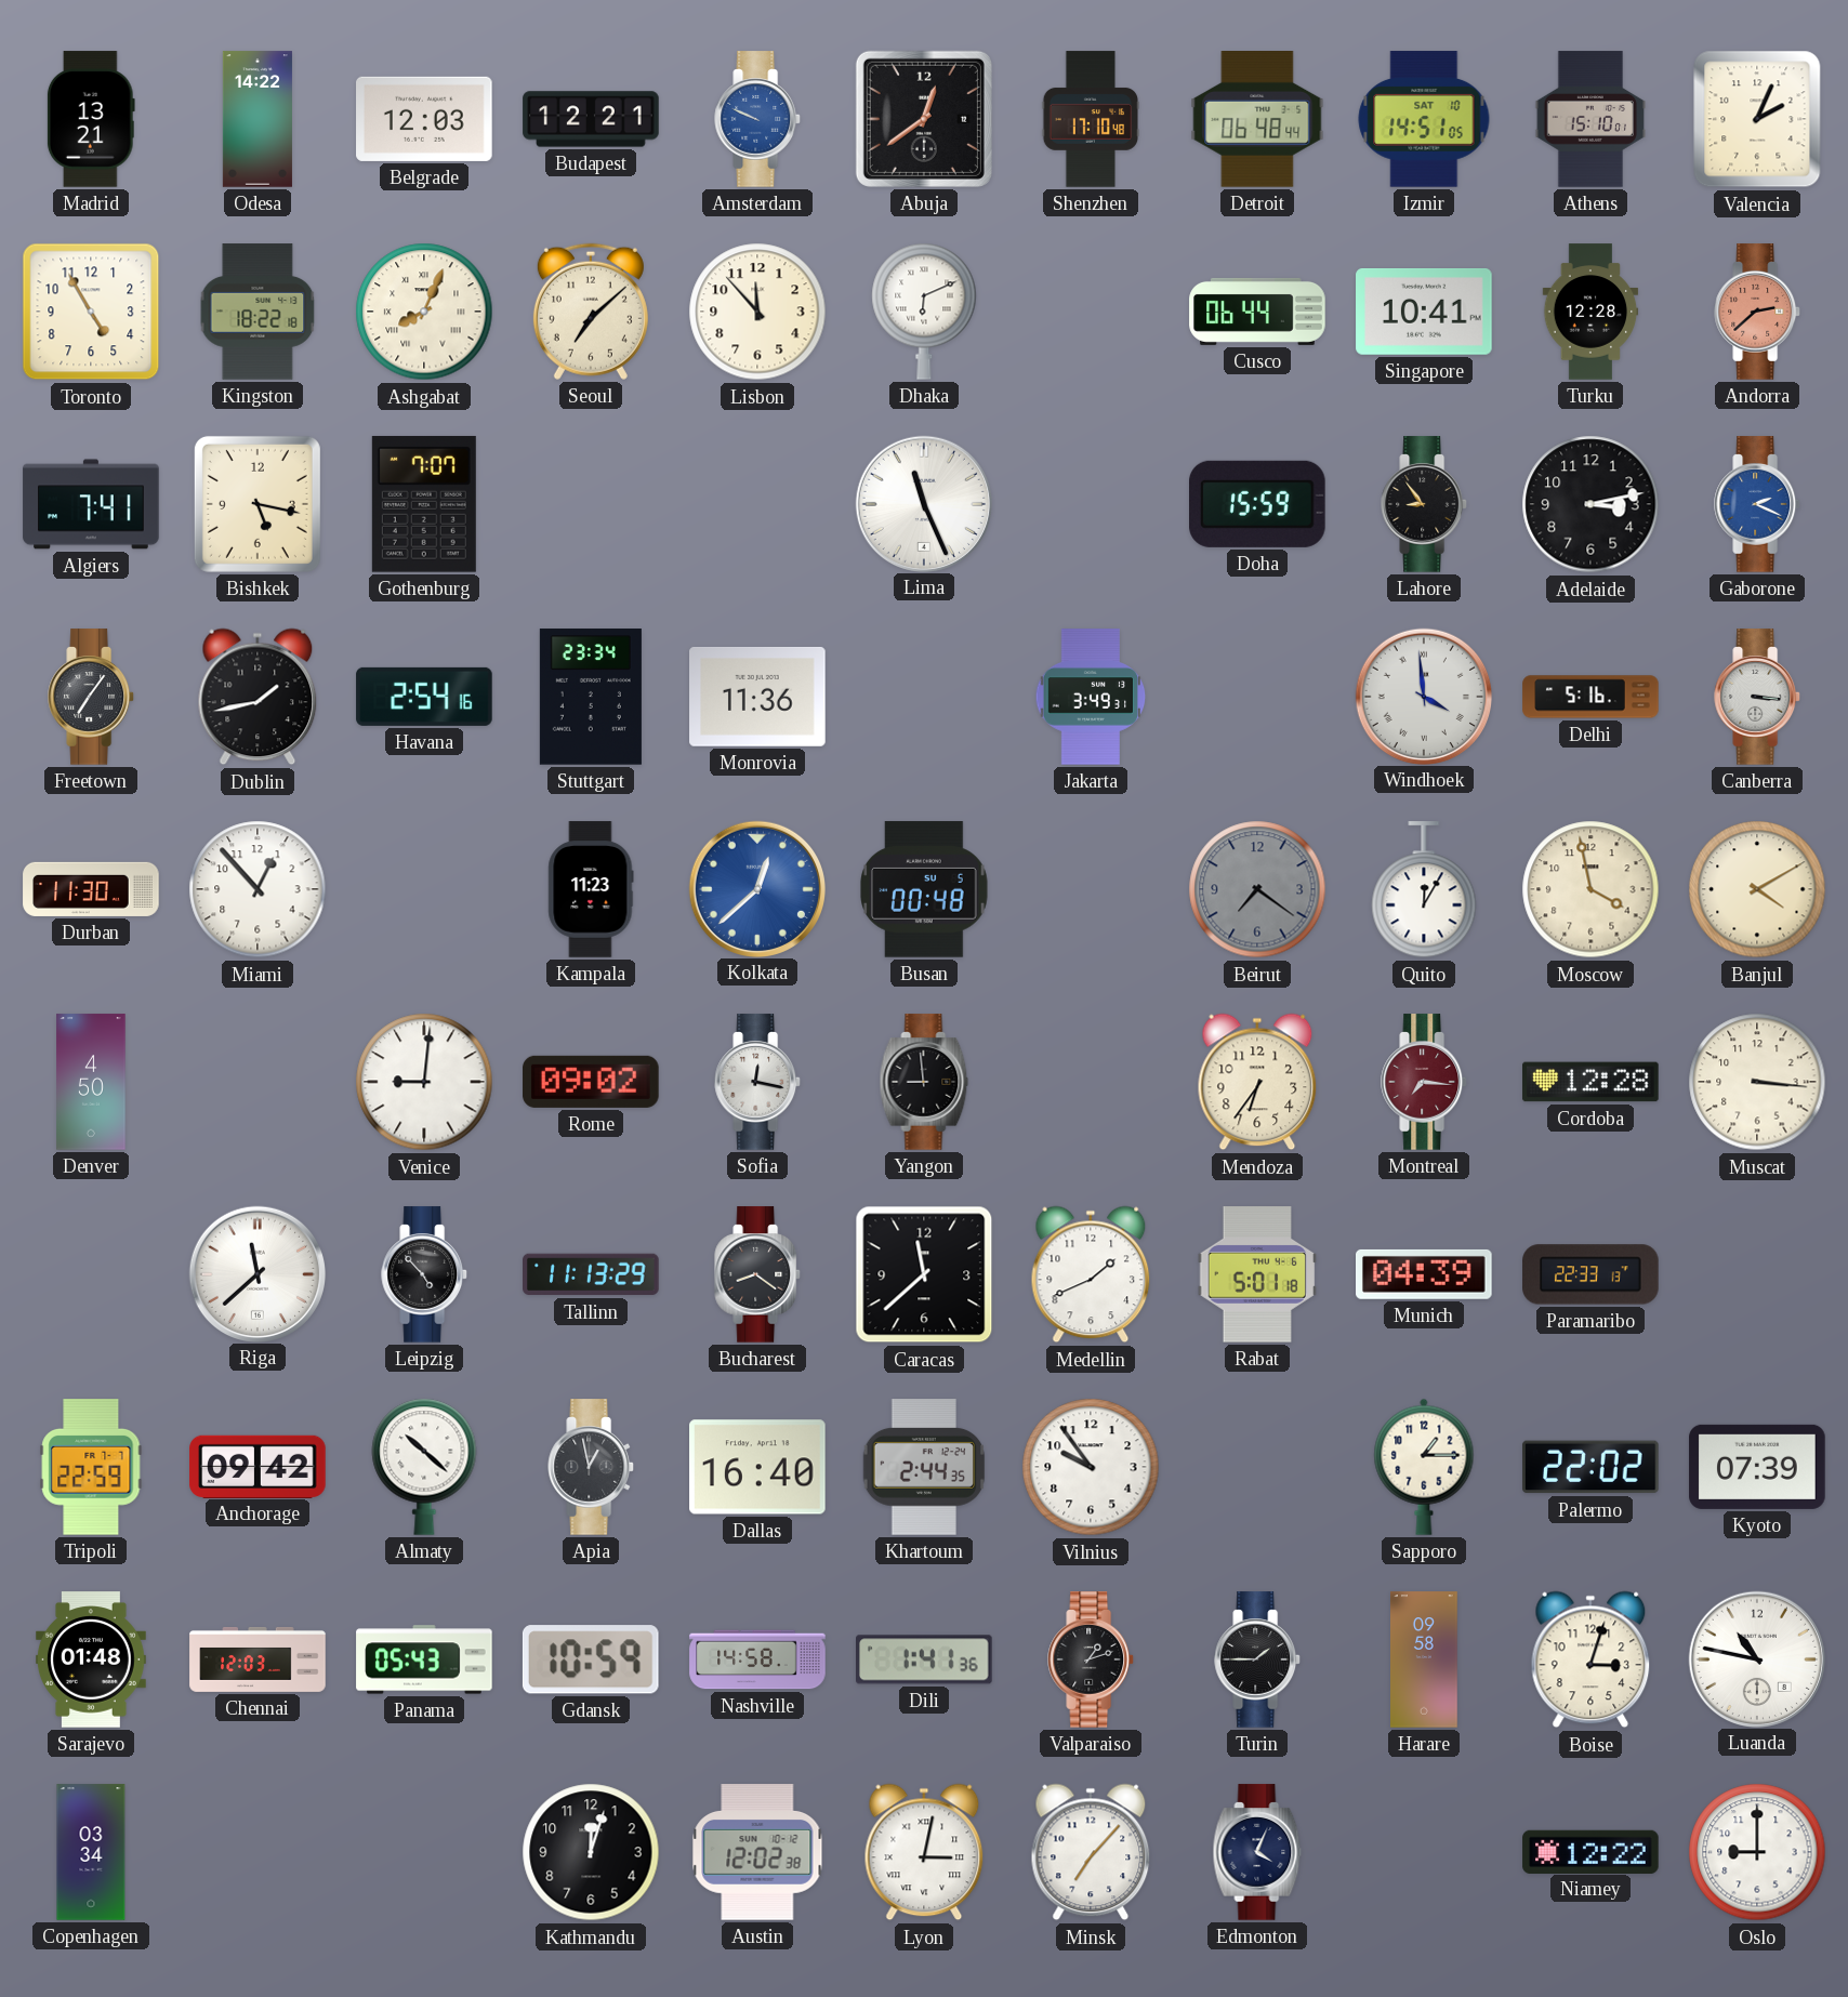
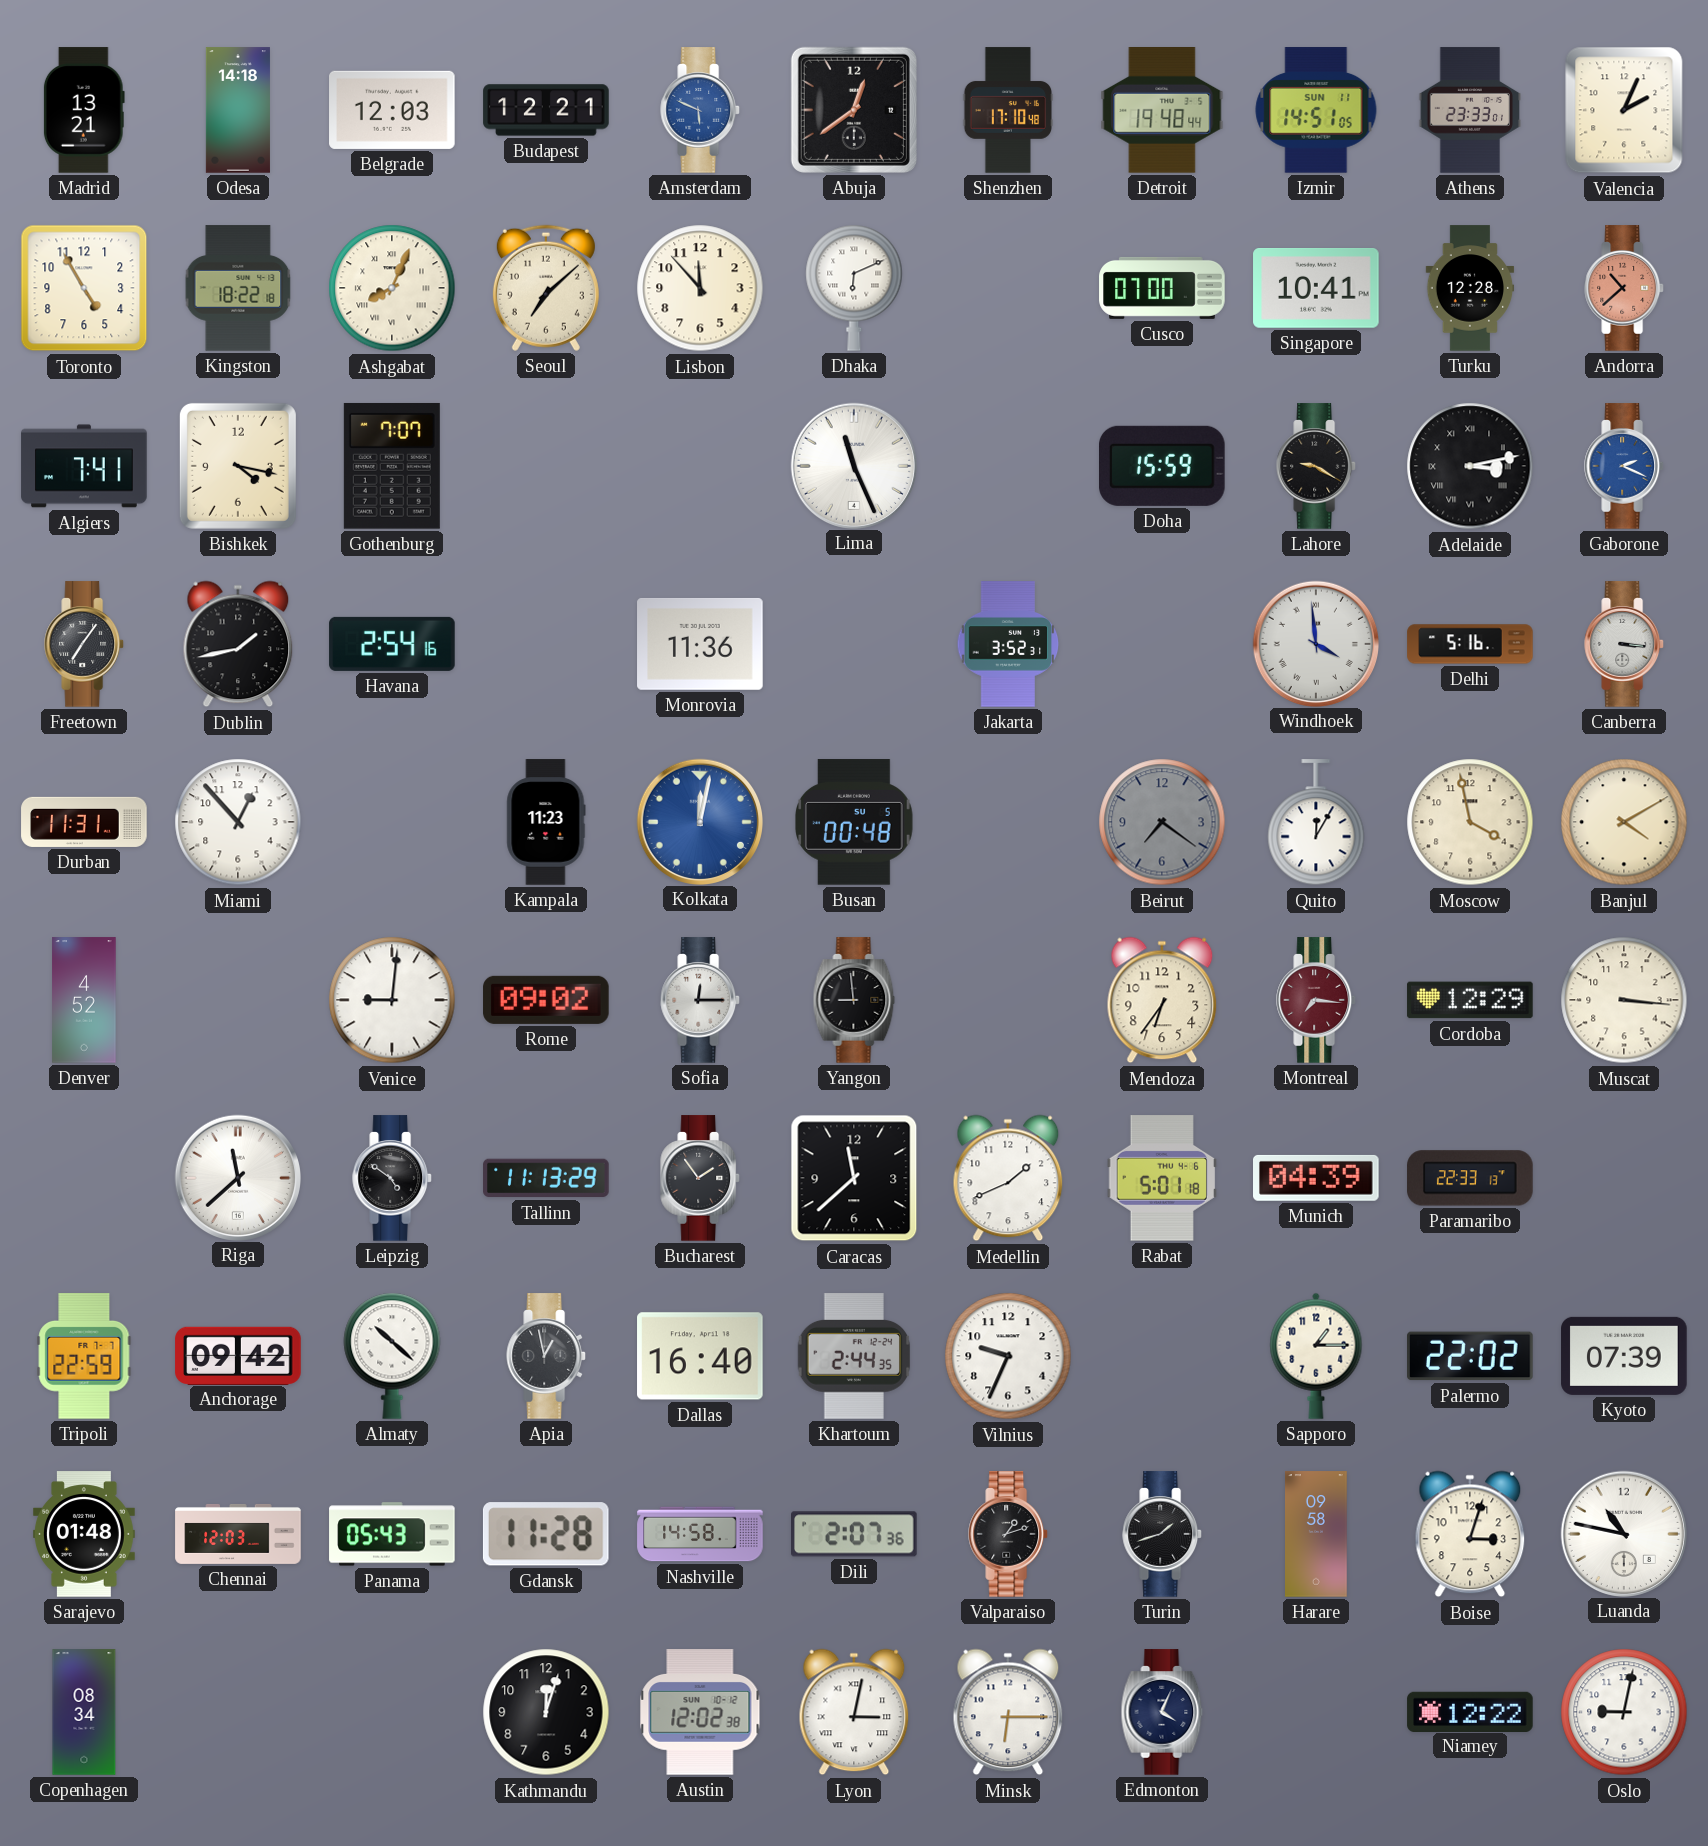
Odesa: 14:22 -> 14:18 (238, 110)
Amsterdam: 9:49 -> 5:49 (701, 110)
Detroit: 06:48 -> 19:48 (1162, 110)
Izmir date: SAT 10 -> SUN 11 (1316, 110)
Athens: 15:10 -> 23:33 (1469, 110)
Cusco: 06:44 -> 07:00 (1162, 288)
Andorra: 2:38 -> 10:38 (1625, 288)
Bishkek: 5:17 -> 4:17 (238, 466)
Lahore: 8:54 -> 9:20 (1317, 466)
Adelaide numerals: Arabic -> Roman (1470, 466)
Stuttgart: 23:34 -> none (591, 697)
Jakarta: 3:49 -> 3:52 (1008, 644)
Durban: 11:30 -> 11:31 (84, 822)
Kolkata: 12:38 -> 12:02 (699, 821)
Denver: 4:50 -> 4:52 (84, 1000)
Sofia: 12:17 -> 12:15 (701, 1000)
Cordoba: 12:28 -> 12:29 (1470, 1000)
Leipzig: 4:53 -> 4:51 (393, 1178)
Bucharest: 8:21 -> 1:54 (701, 1178)
Vilnius: 9:54 -> 9:34 (1008, 1356)
Gdansk: 10:59 -> 11:28 (546, 1534)
Dili: 1:41 -> 2:07 (855, 1534)
Turin: 1:45 -> 1:42 (1163, 1534)
Copenhagen: 03:34 -> 08:34 (84, 1712)
Minsk: 7:07 -> 6:15 (1008, 1712)
Oslo: 9:00 -> 9:02 (1624, 1712)
